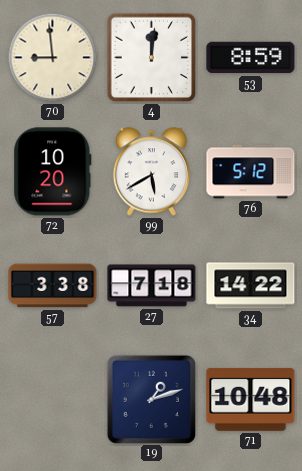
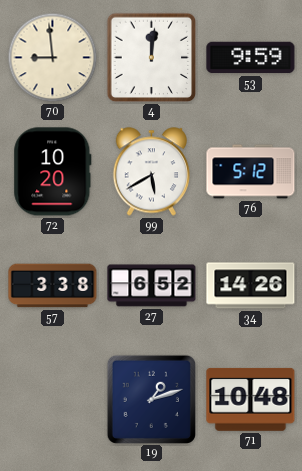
53: 8:59 -> 9:59 (251, 58)
27: 7:18 -> 6:52 (152, 286)
34: 14:22 -> 14:26 (251, 286)
